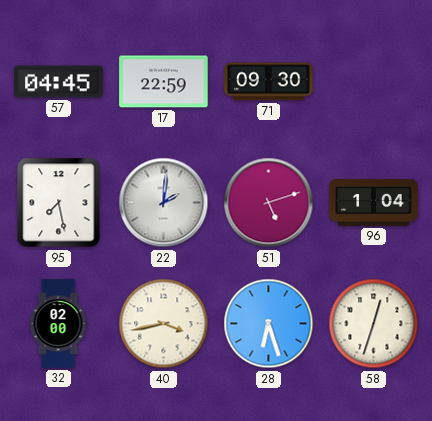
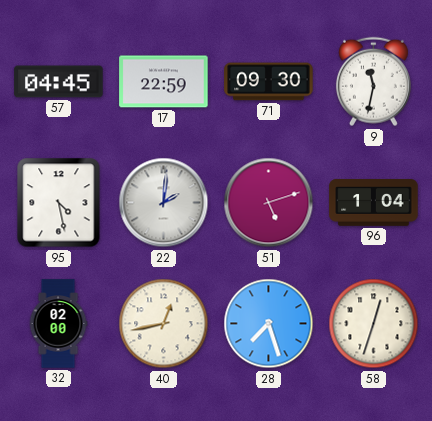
9: none -> 11:32 (373, 82)
95: 7:28 -> 4:28 (59, 203)
40: 3:43 -> 12:43 (164, 324)
28: 6:27 -> 7:27 (269, 324)
